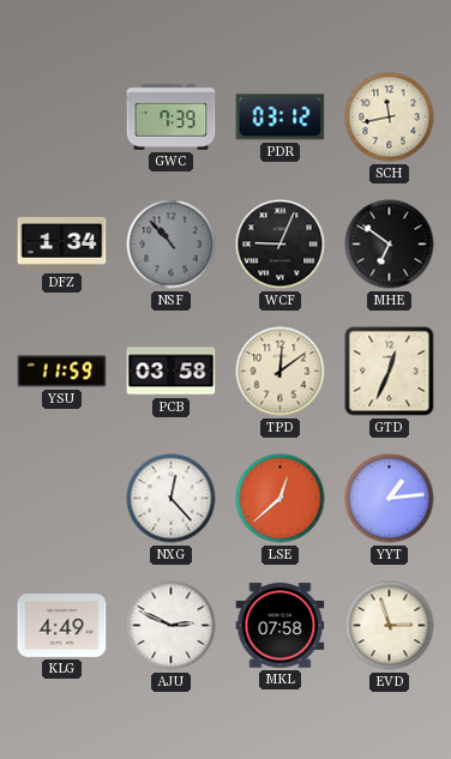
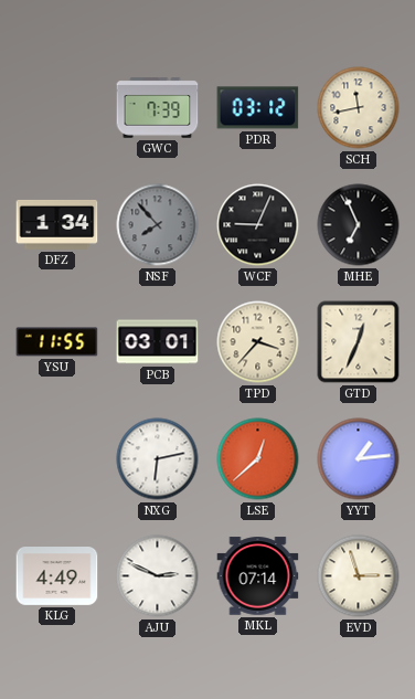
NSF: 10:53 -> 7:53 (158, 225)
MHE: 6:51 -> 6:56 (359, 225)
YSU: 11:59 -> 11:55 (57, 342)
PCB: 03:58 -> 03:01 (158, 342)
TPD: 12:09 -> 3:37 (258, 342)
NXG: 12:23 -> 6:13 (158, 459)
MKL: 07:58 -> 07:14 (258, 576)
